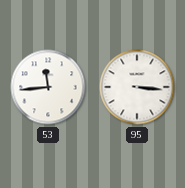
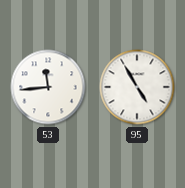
95: 3:16 -> 4:55 (137, 87)
